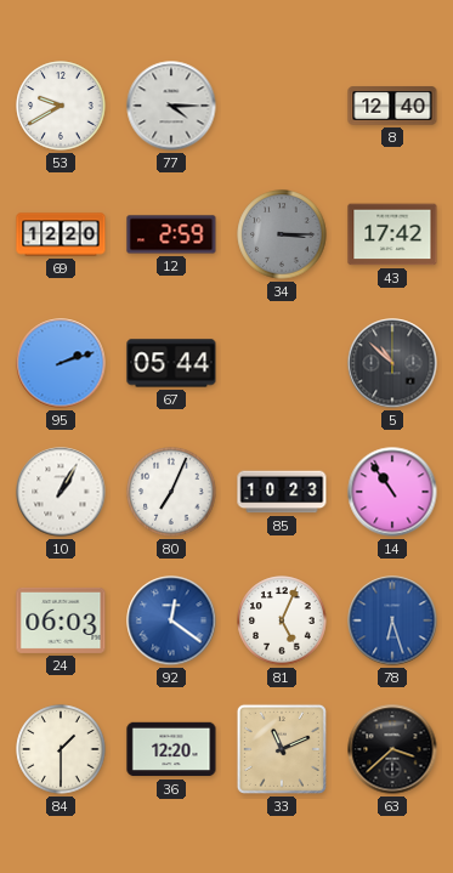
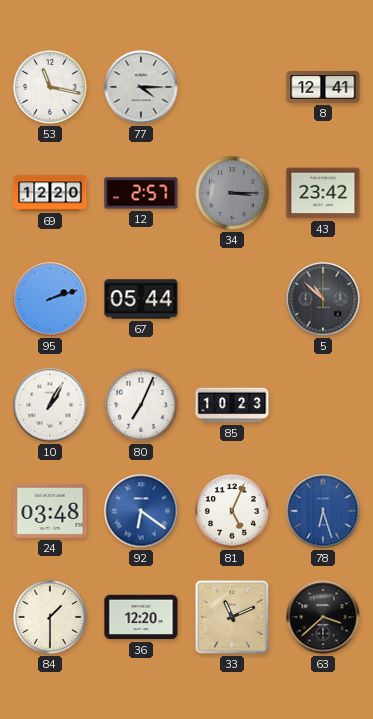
53: 9:40 -> 11:17 (50, 87)
8: 12:40 -> 12:41 (323, 87)
12: 2:59 -> 2:57 (141, 193)
43: 17:42 -> 23:42 (323, 193)
14: 10:54 -> none (392, 492)
24: 06:03 -> 03:48 (50, 511)
92: 12:21 -> 6:21 (141, 511)
